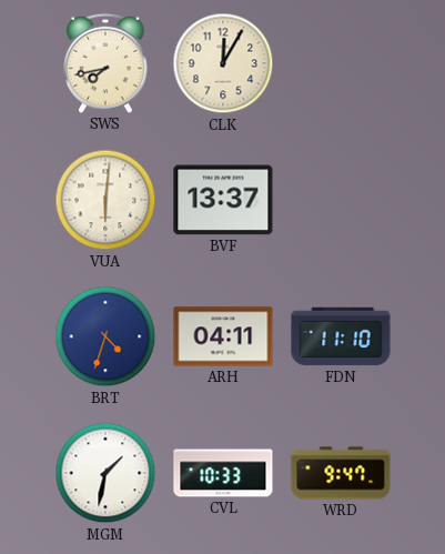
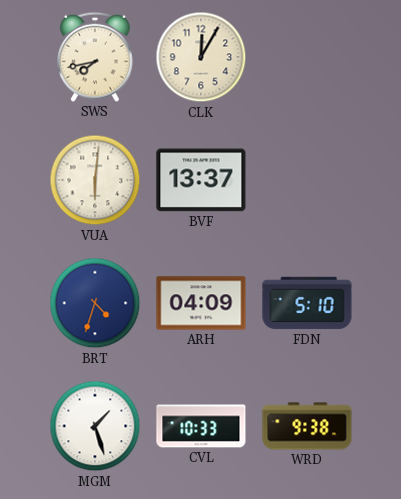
ARH: 04:11 -> 04:09 (201, 303)
FDN: 11:10 -> 5:10 (307, 303)
MGM: 1:32 -> 1:27 (95, 426)
WRD: 9:47 -> 9:38 (307, 426)
